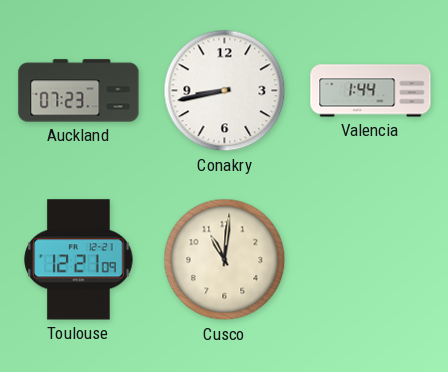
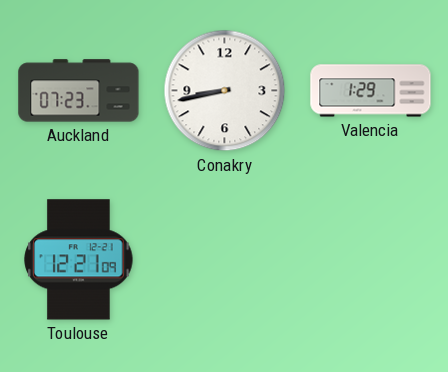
Valencia: 1:44 -> 1:29 (371, 91)
Cusco: 11:01 -> none (225, 260)
